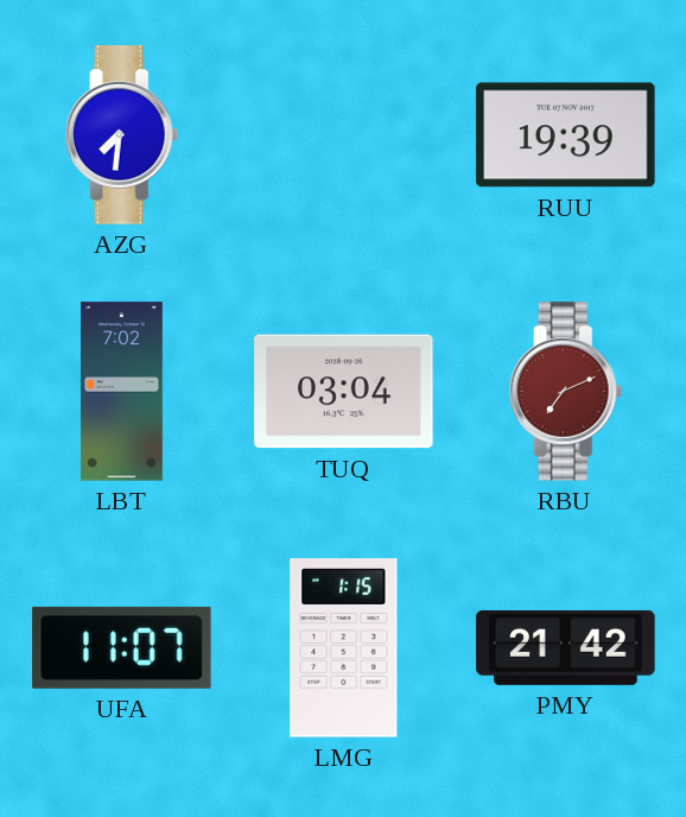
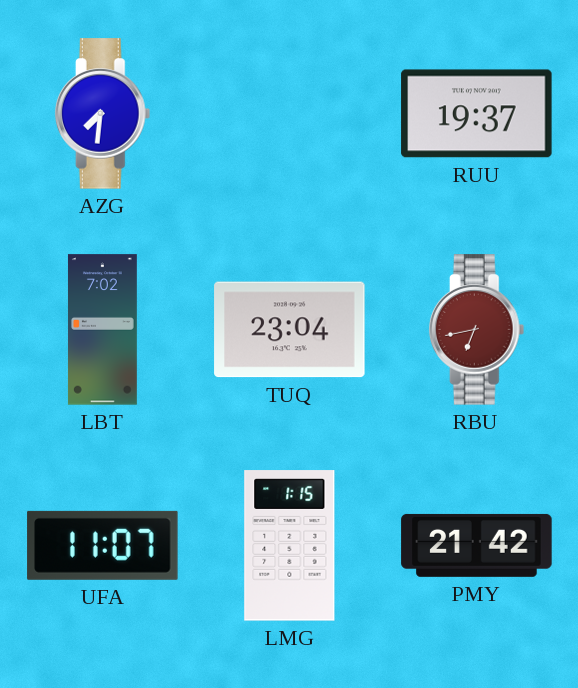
RUU: 19:39 -> 19:37 (477, 114)
TUQ: 03:04 -> 23:04 (290, 330)
RBU: 7:11 -> 6:43 (477, 330)
